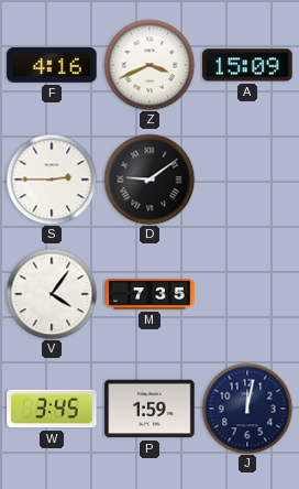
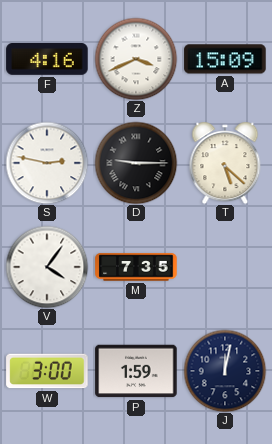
S: 2:45 -> 2:47 (47, 163)
D: 9:09 -> 9:15 (136, 163)
T: none -> 5:22 (225, 163)
W: 3:45 -> 3:00 (47, 371)
